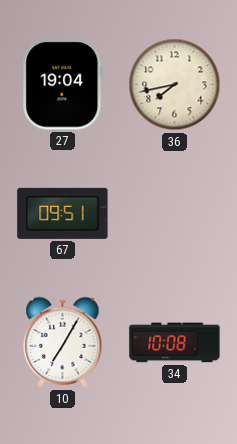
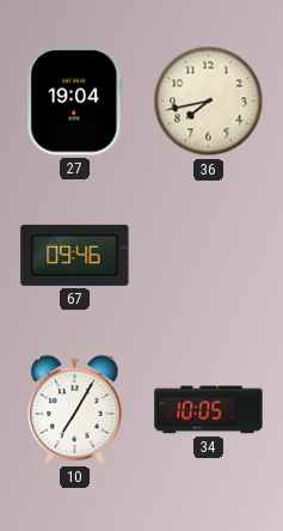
67: 09:51 -> 09:46 (75, 255)
34: 10:08 -> 10:05 (209, 410)
